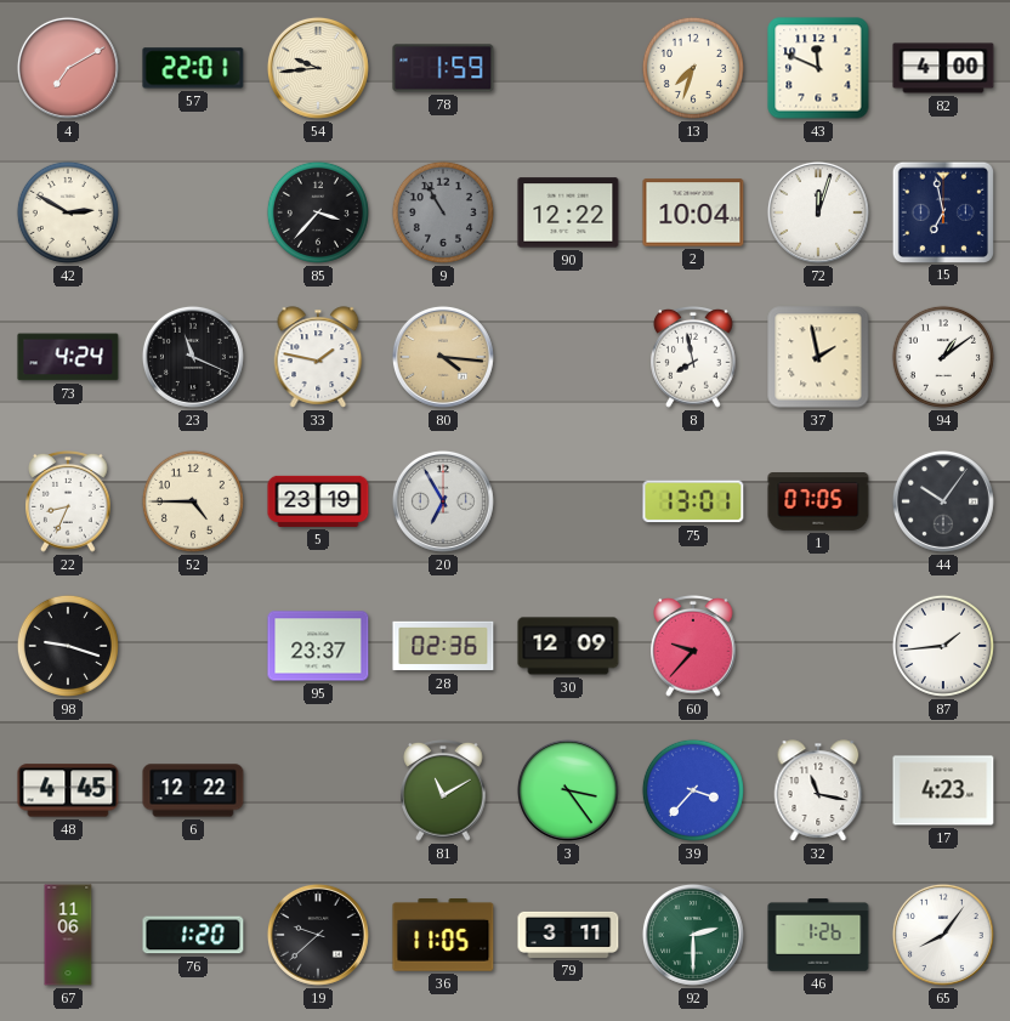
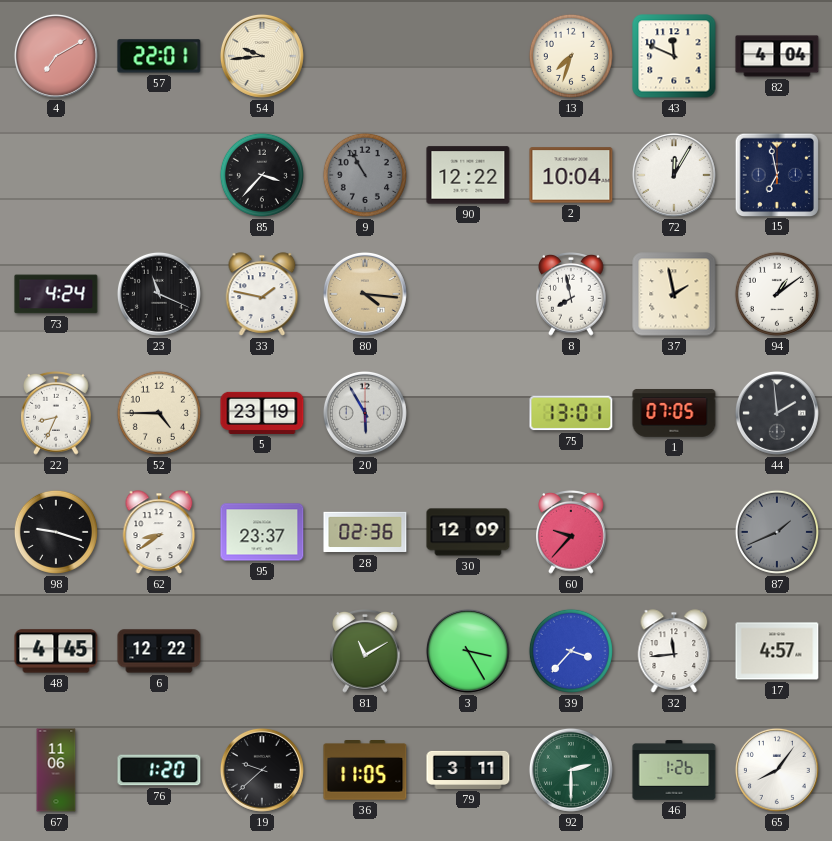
78: 1:59 -> none (443, 68)
82: 4:00 -> 4:04 (777, 56)
42: 2:50 -> none (68, 212)
72: 12:03 -> 12:05 (674, 175)
20: 6:55 -> 5:55 (365, 413)
44: 10:06 -> 1:59 (777, 413)
62: none -> 8:39 (159, 532)
87: 1:44 -> 1:41 (777, 532)
87 dial: white -> grey (777, 532)
3: 3:24 -> 3:25 (468, 651)
32: 11:17 -> 11:44 (674, 651)
17: 4:23 -> 4:57 (777, 651)
